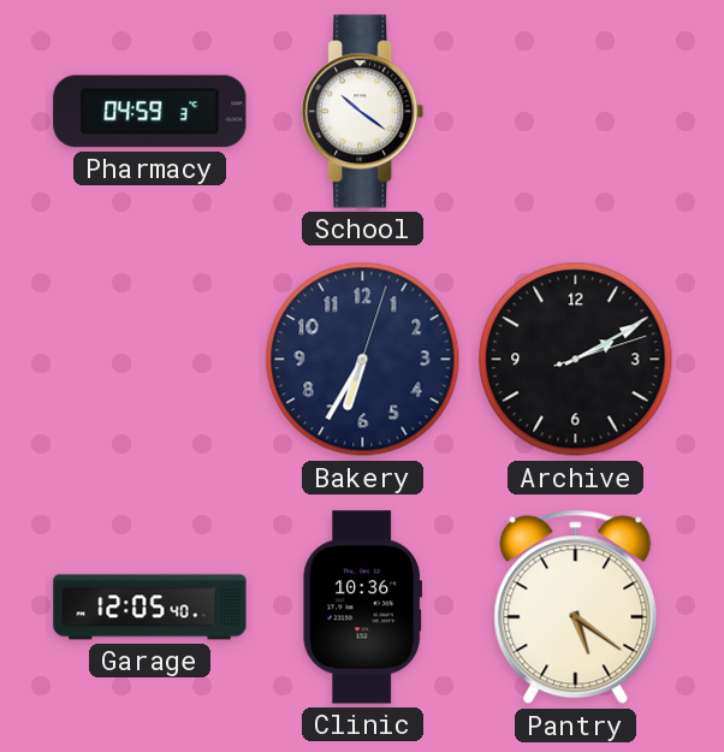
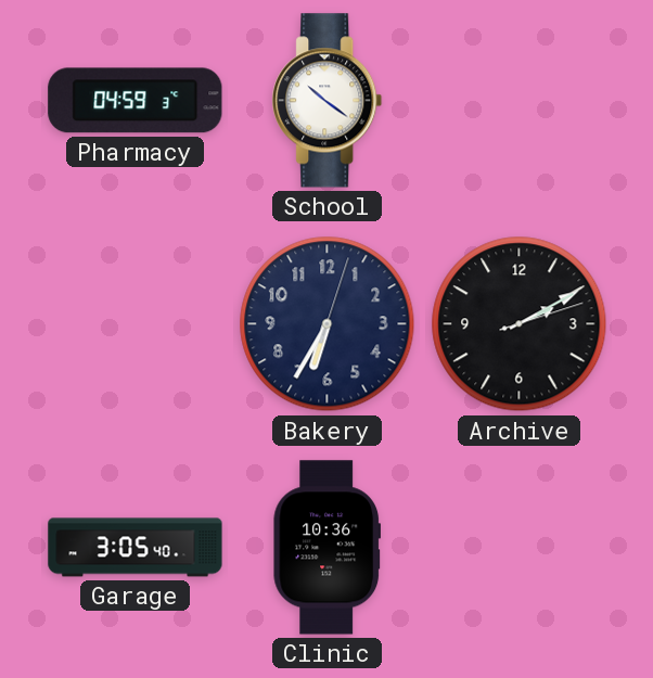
Garage: 12:05 -> 3:05 (136, 548)
Pantry: 5:21 -> none (576, 608)
